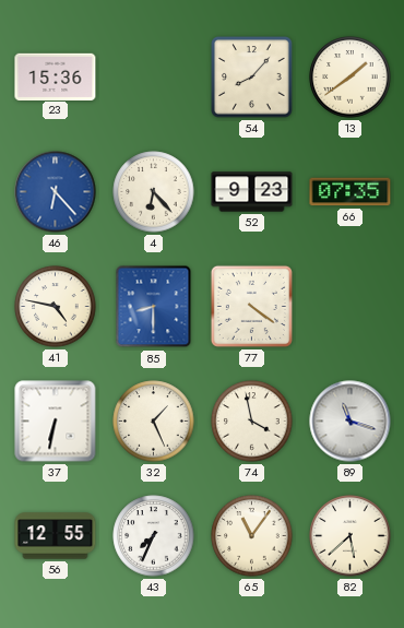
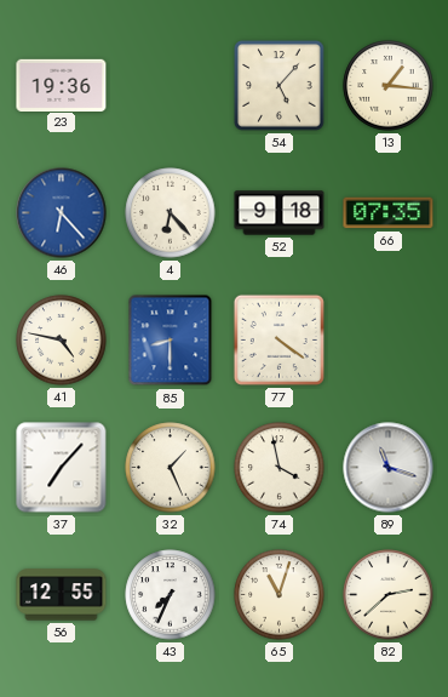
23: 15:36 -> 19:36 (62, 85)
54: 8:07 -> 5:07 (280, 86)
13: 1:39 -> 1:16 (389, 86)
52: 9:23 -> 9:18 (280, 213)
37: 6:32 -> 7:07 (62, 468)
65: 11:06 -> 11:03 (280, 595)
82: 5:38 -> 2:38 (389, 595)
